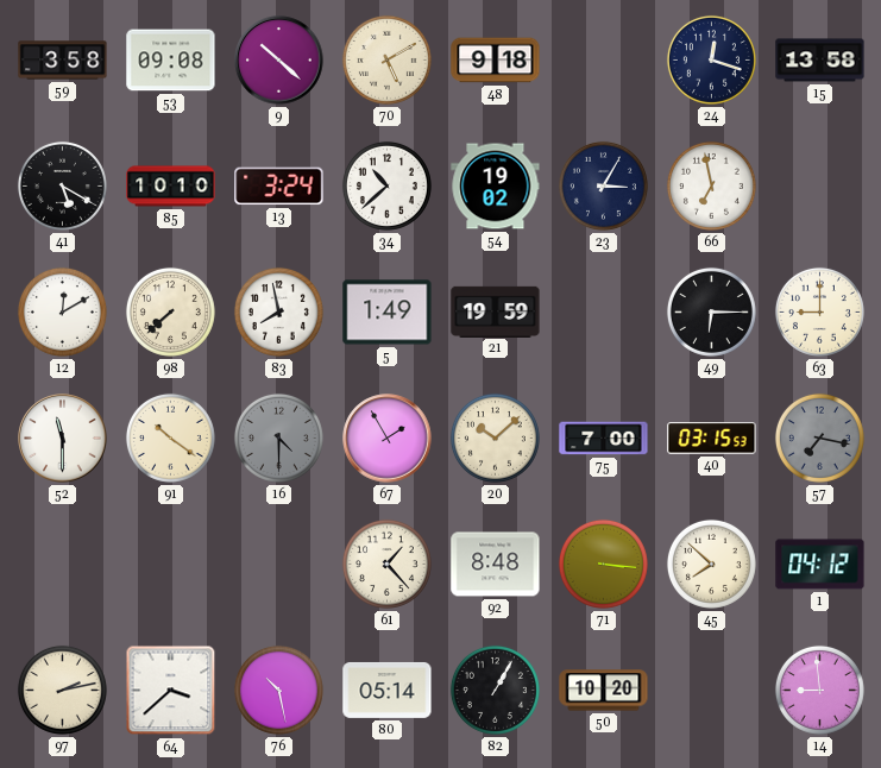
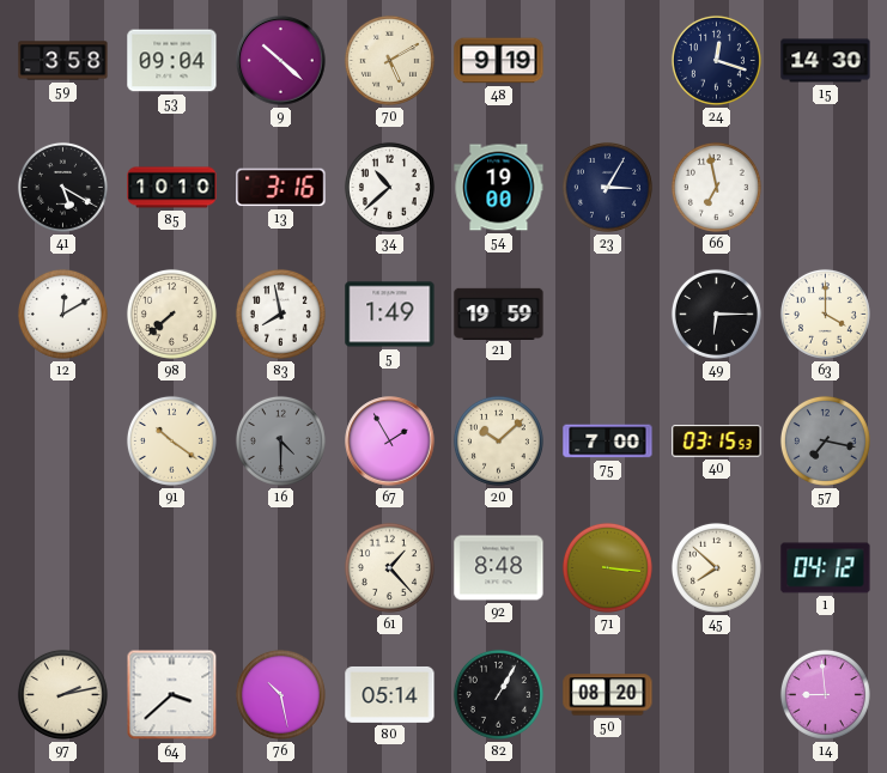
53: 09:08 -> 09:04 (172, 61)
48: 9:18 -> 9:19 (499, 61)
15: 13:58 -> 14:30 (826, 61)
13: 3:24 -> 3:16 (281, 188)
54: 19:02 -> 19:00 (499, 188)
63: 9:00 -> 4:00 (825, 314)
52: 11:30 -> none (63, 439)
50: 10:20 -> 08:20 (608, 695)
